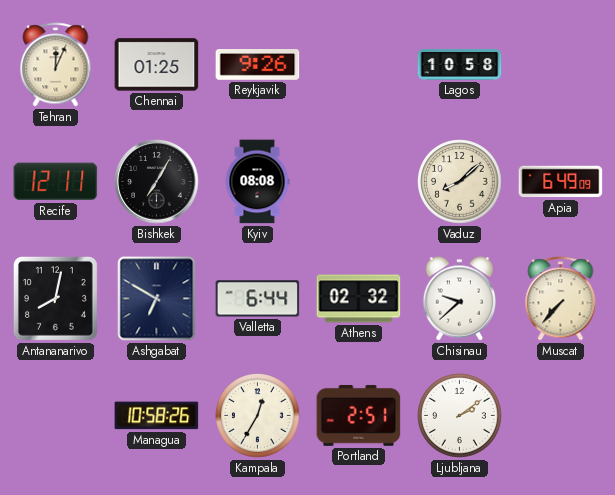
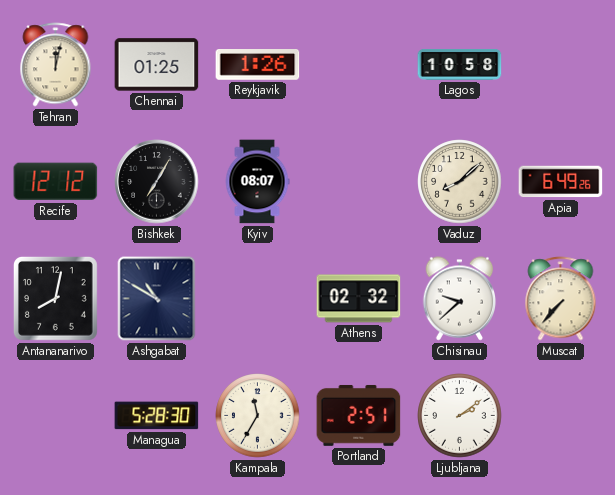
Tehran: 12:04 -> 12:02 (56, 65)
Reykjavik: 9:26 -> 1:26 (258, 65)
Recife: 12:11 -> 12:12 (56, 182)
Kyiv: 08:08 -> 08:07 (257, 182)
Apia: 6:49:09 -> 6:49:26 (561, 182)
Ashgabat: 6:50 -> 10:50 (157, 299)
Valletta: 6:44 -> none (258, 299)
Managua: 10:58 -> 5:28 (157, 416)
Kampala: 12:35 -> 11:35 (258, 416)
